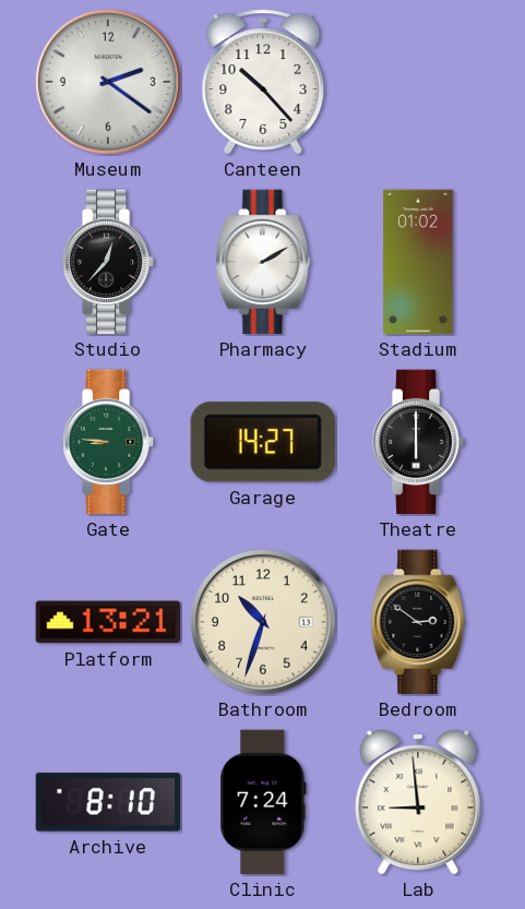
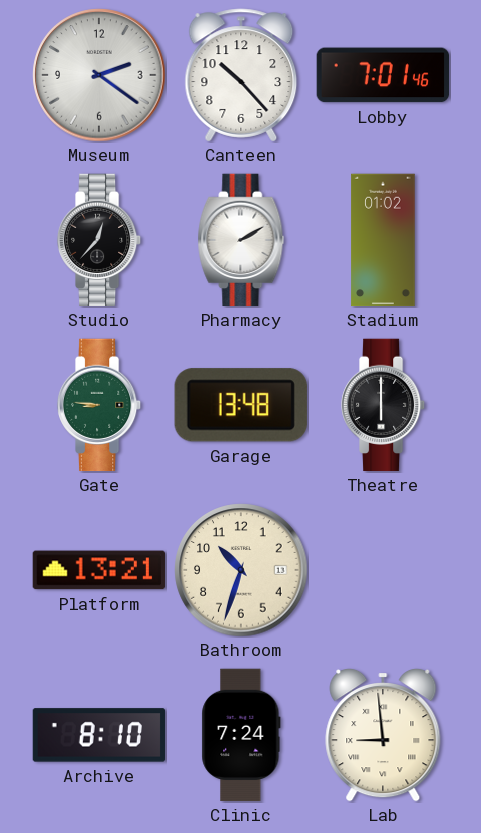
Lobby: none -> 7:01 (383, 75)
Garage: 14:27 -> 13:48 (241, 405)
Bedroom: 2:51 -> none (418, 622)
